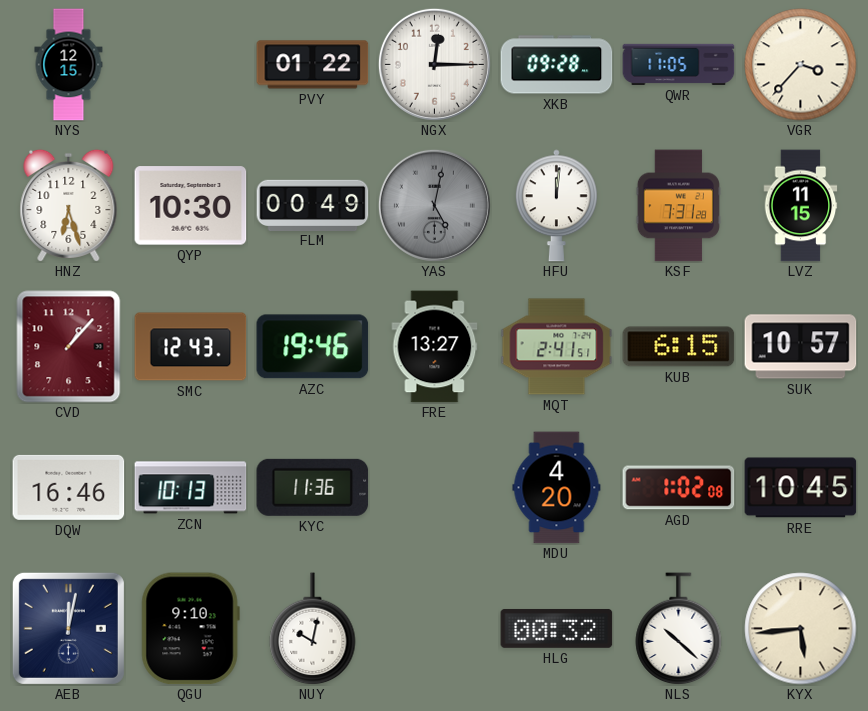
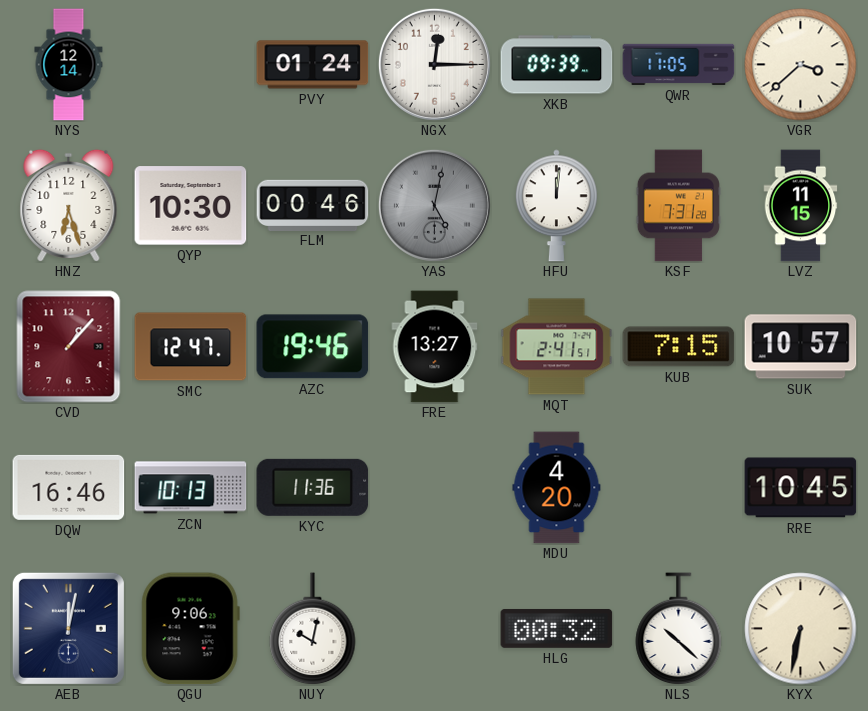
NYS: 12:15 -> 12:14 (69, 65)
PVY: 01:22 -> 01:24 (313, 65)
XKB: 09:28 -> 09:39 (557, 65)
VGR: 3:37 -> 3:38 (801, 65)
FLM: 00:49 -> 00:46 (313, 205)
SMC: 12:43 -> 12:47 (191, 347)
KUB: 6:15 -> 7:15 (679, 347)
AGD: 1:02 -> none (679, 488)
QGU: 9:10 -> 9:06 (190, 629)
KYX: 5:44 -> 6:32 (801, 629)
